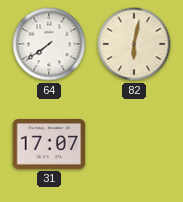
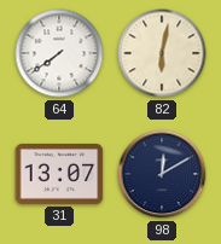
31: 17:07 -> 13:07 (59, 175)
98: none -> 12:10 (162, 174)
